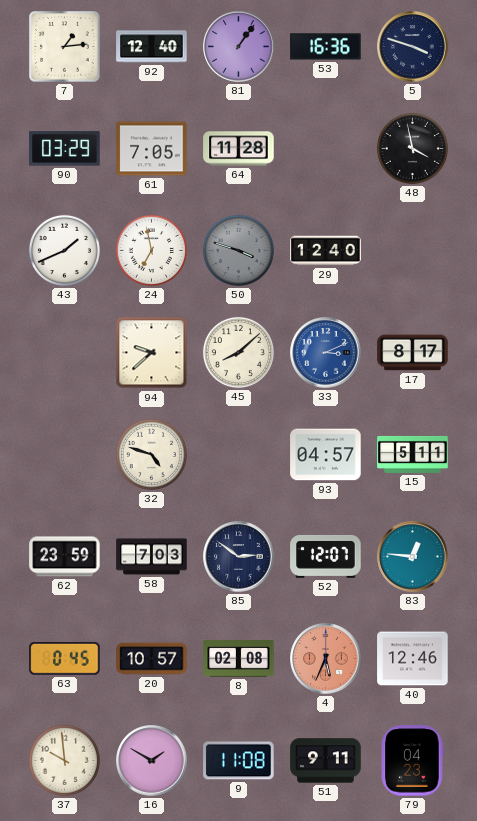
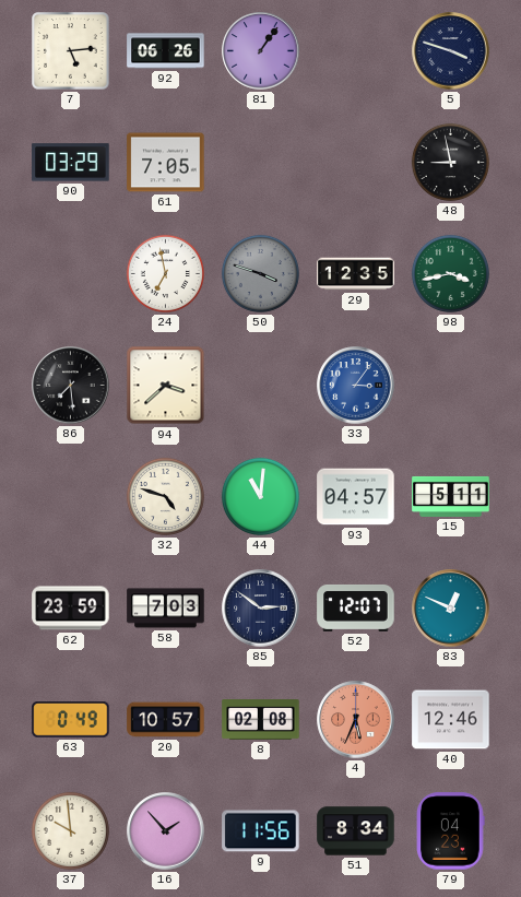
7: 1:14 -> 5:14 (71, 51)
92: 12:40 -> 06:26 (166, 51)
53: 16:36 -> none (326, 47)
64: 11:28 -> none (239, 149)
48: 3:58 -> 8:58 (450, 162)
43: 1:41 -> none (64, 250)
29: 12:40 -> 12:35 (356, 274)
98: none -> 3:43 (450, 273)
86: none -> 7:29 (71, 386)
94: 9:38 -> 3:38 (166, 386)
45: 8:08 -> none (238, 352)
33: 3:11 -> 3:06 (356, 386)
17: 8:17 -> none (413, 353)
44: none -> 11:01 (260, 496)
83: 12:46 -> 12:49 (451, 609)
63: 0:45 -> 0:49 (71, 720)
16: 1:50 -> 1:53 (166, 831)
9: 11:08 -> 11:56 (261, 831)
51: 9:11 -> 8:34 (356, 831)
